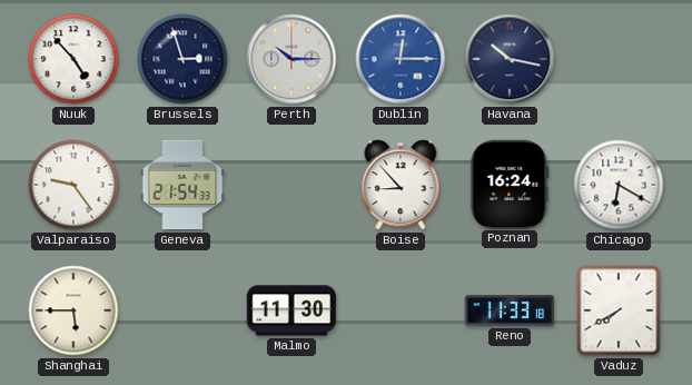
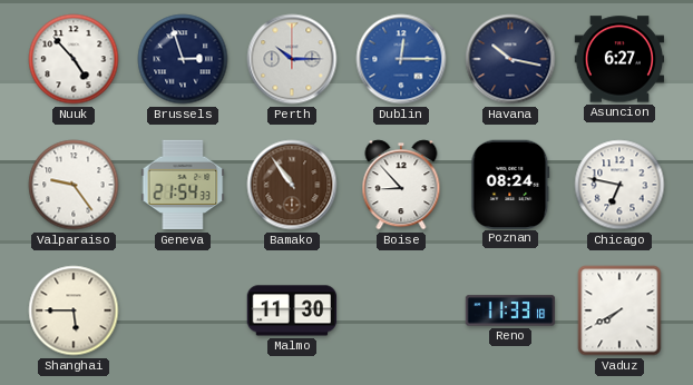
Asuncion: none -> 6:27 (619, 59)
Bamako: none -> 10:54 (292, 185)
Poznan: 16:24 -> 08:24 (510, 184)
Chicago: 6:20 -> 6:47 (619, 185)
